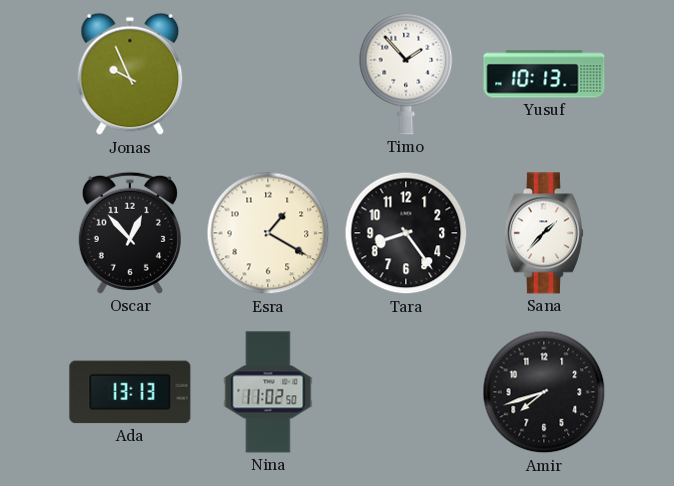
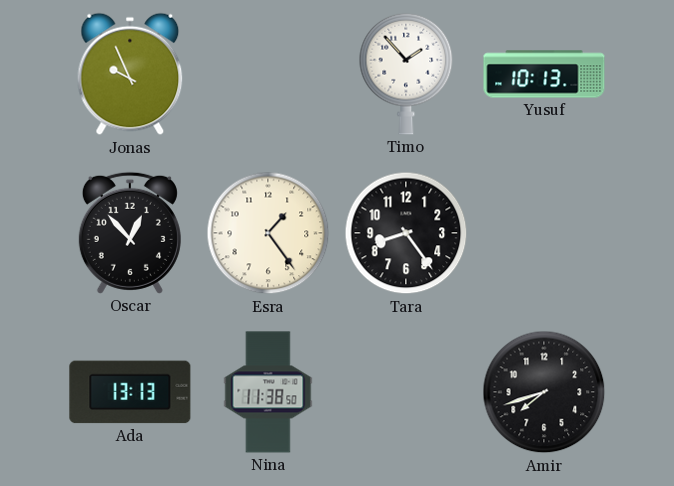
Esra: 1:20 -> 1:24 (268, 233)
Sana: 1:37 -> none (544, 233)
Nina: 11:02 -> 11:38 (268, 392)
